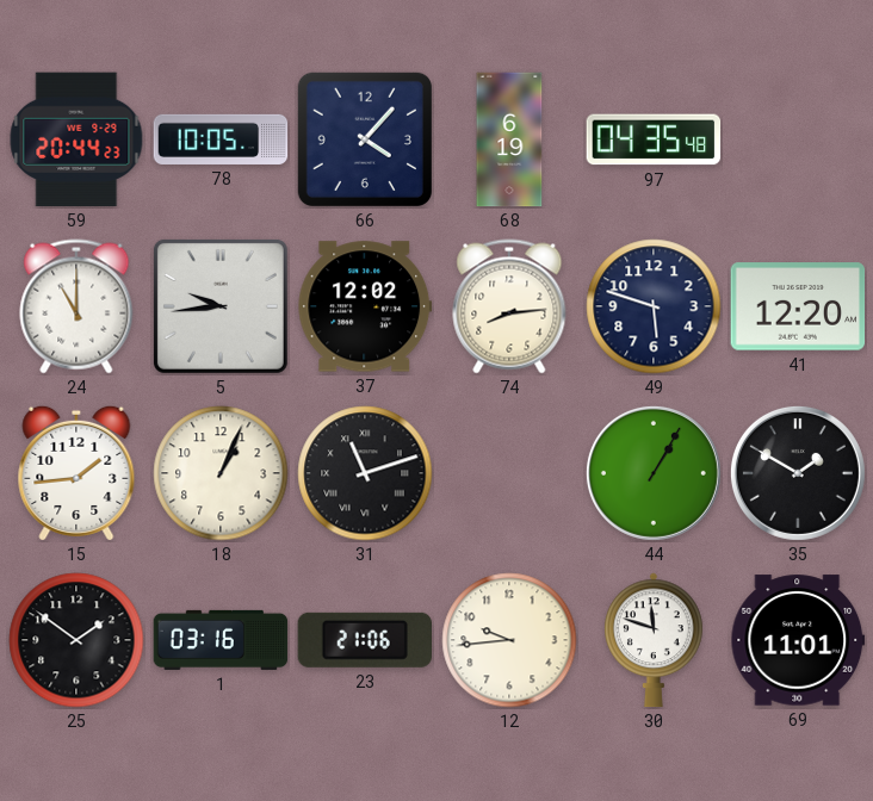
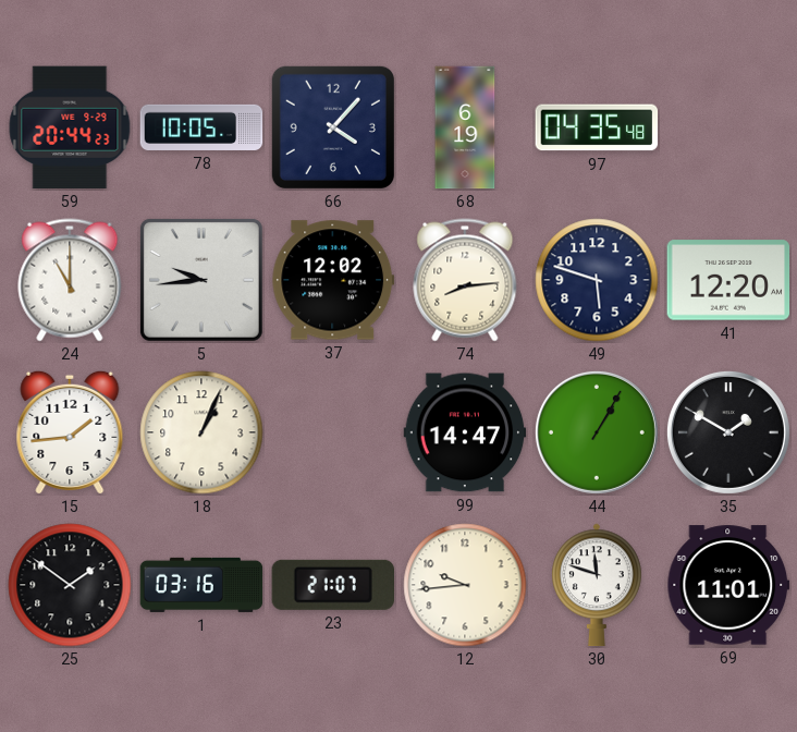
31: 11:12 -> none (365, 473)
99: none -> 14:47 (465, 432)
23: 21:06 -> 21:07 (332, 585)
